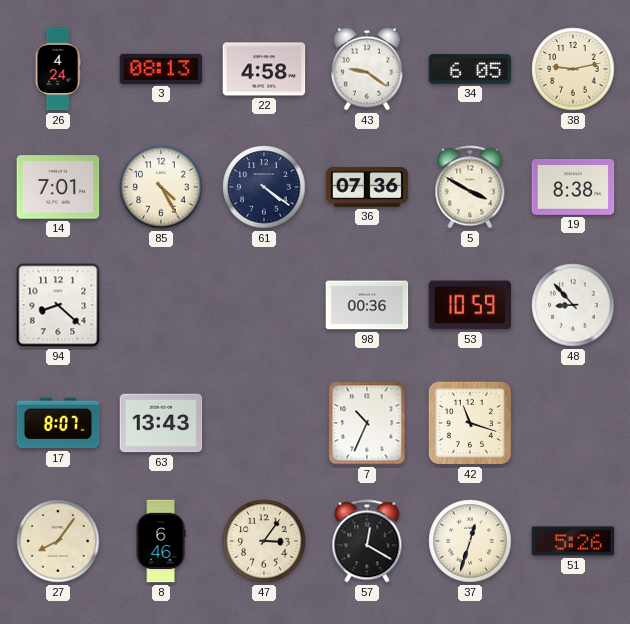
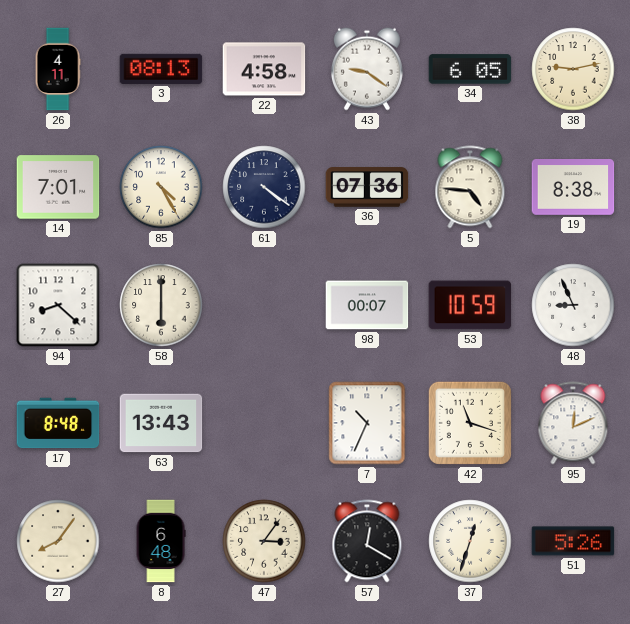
26: 4:24 -> 4:11 (58, 69)
5: 3:50 -> 4:46 (470, 187)
58: none -> 6:00 (161, 305)
98: 00:36 -> 00:07 (367, 305)
48: 8:53 -> 8:56 (573, 305)
17: 8:07 -> 8:48 (58, 423)
95: none -> 12:11 (573, 423)
8: 6:46 -> 6:48 (161, 541)
